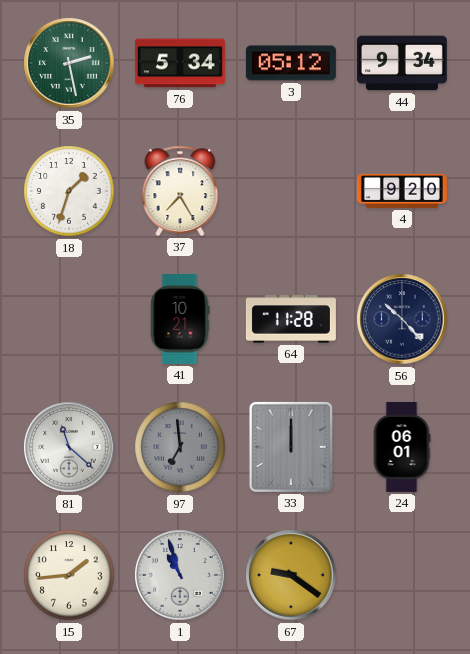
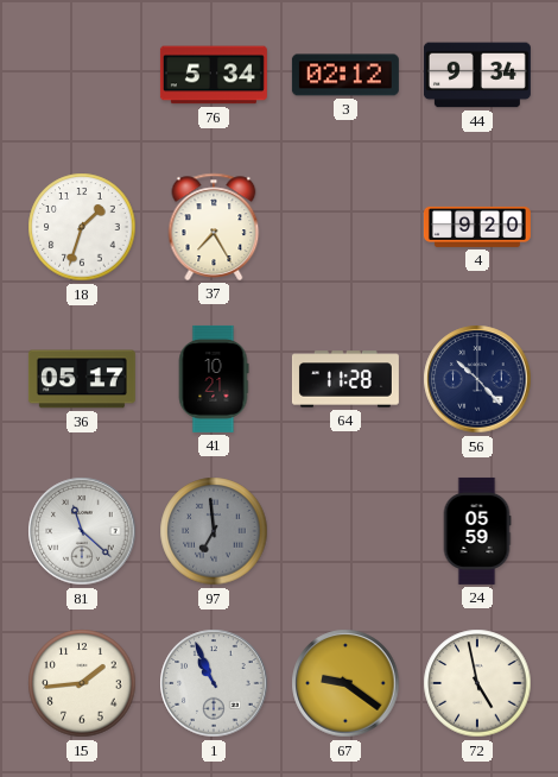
35: 2:28 -> none (69, 63)
3: 05:12 -> 02:12 (345, 75)
36: none -> 05:17 (82, 379)
33: 12:00 -> none (291, 447)
24: 06:01 -> 05:59 (477, 531)
1: 10:57 -> 10:56 (214, 683)
72: none -> 4:58 (477, 683)
